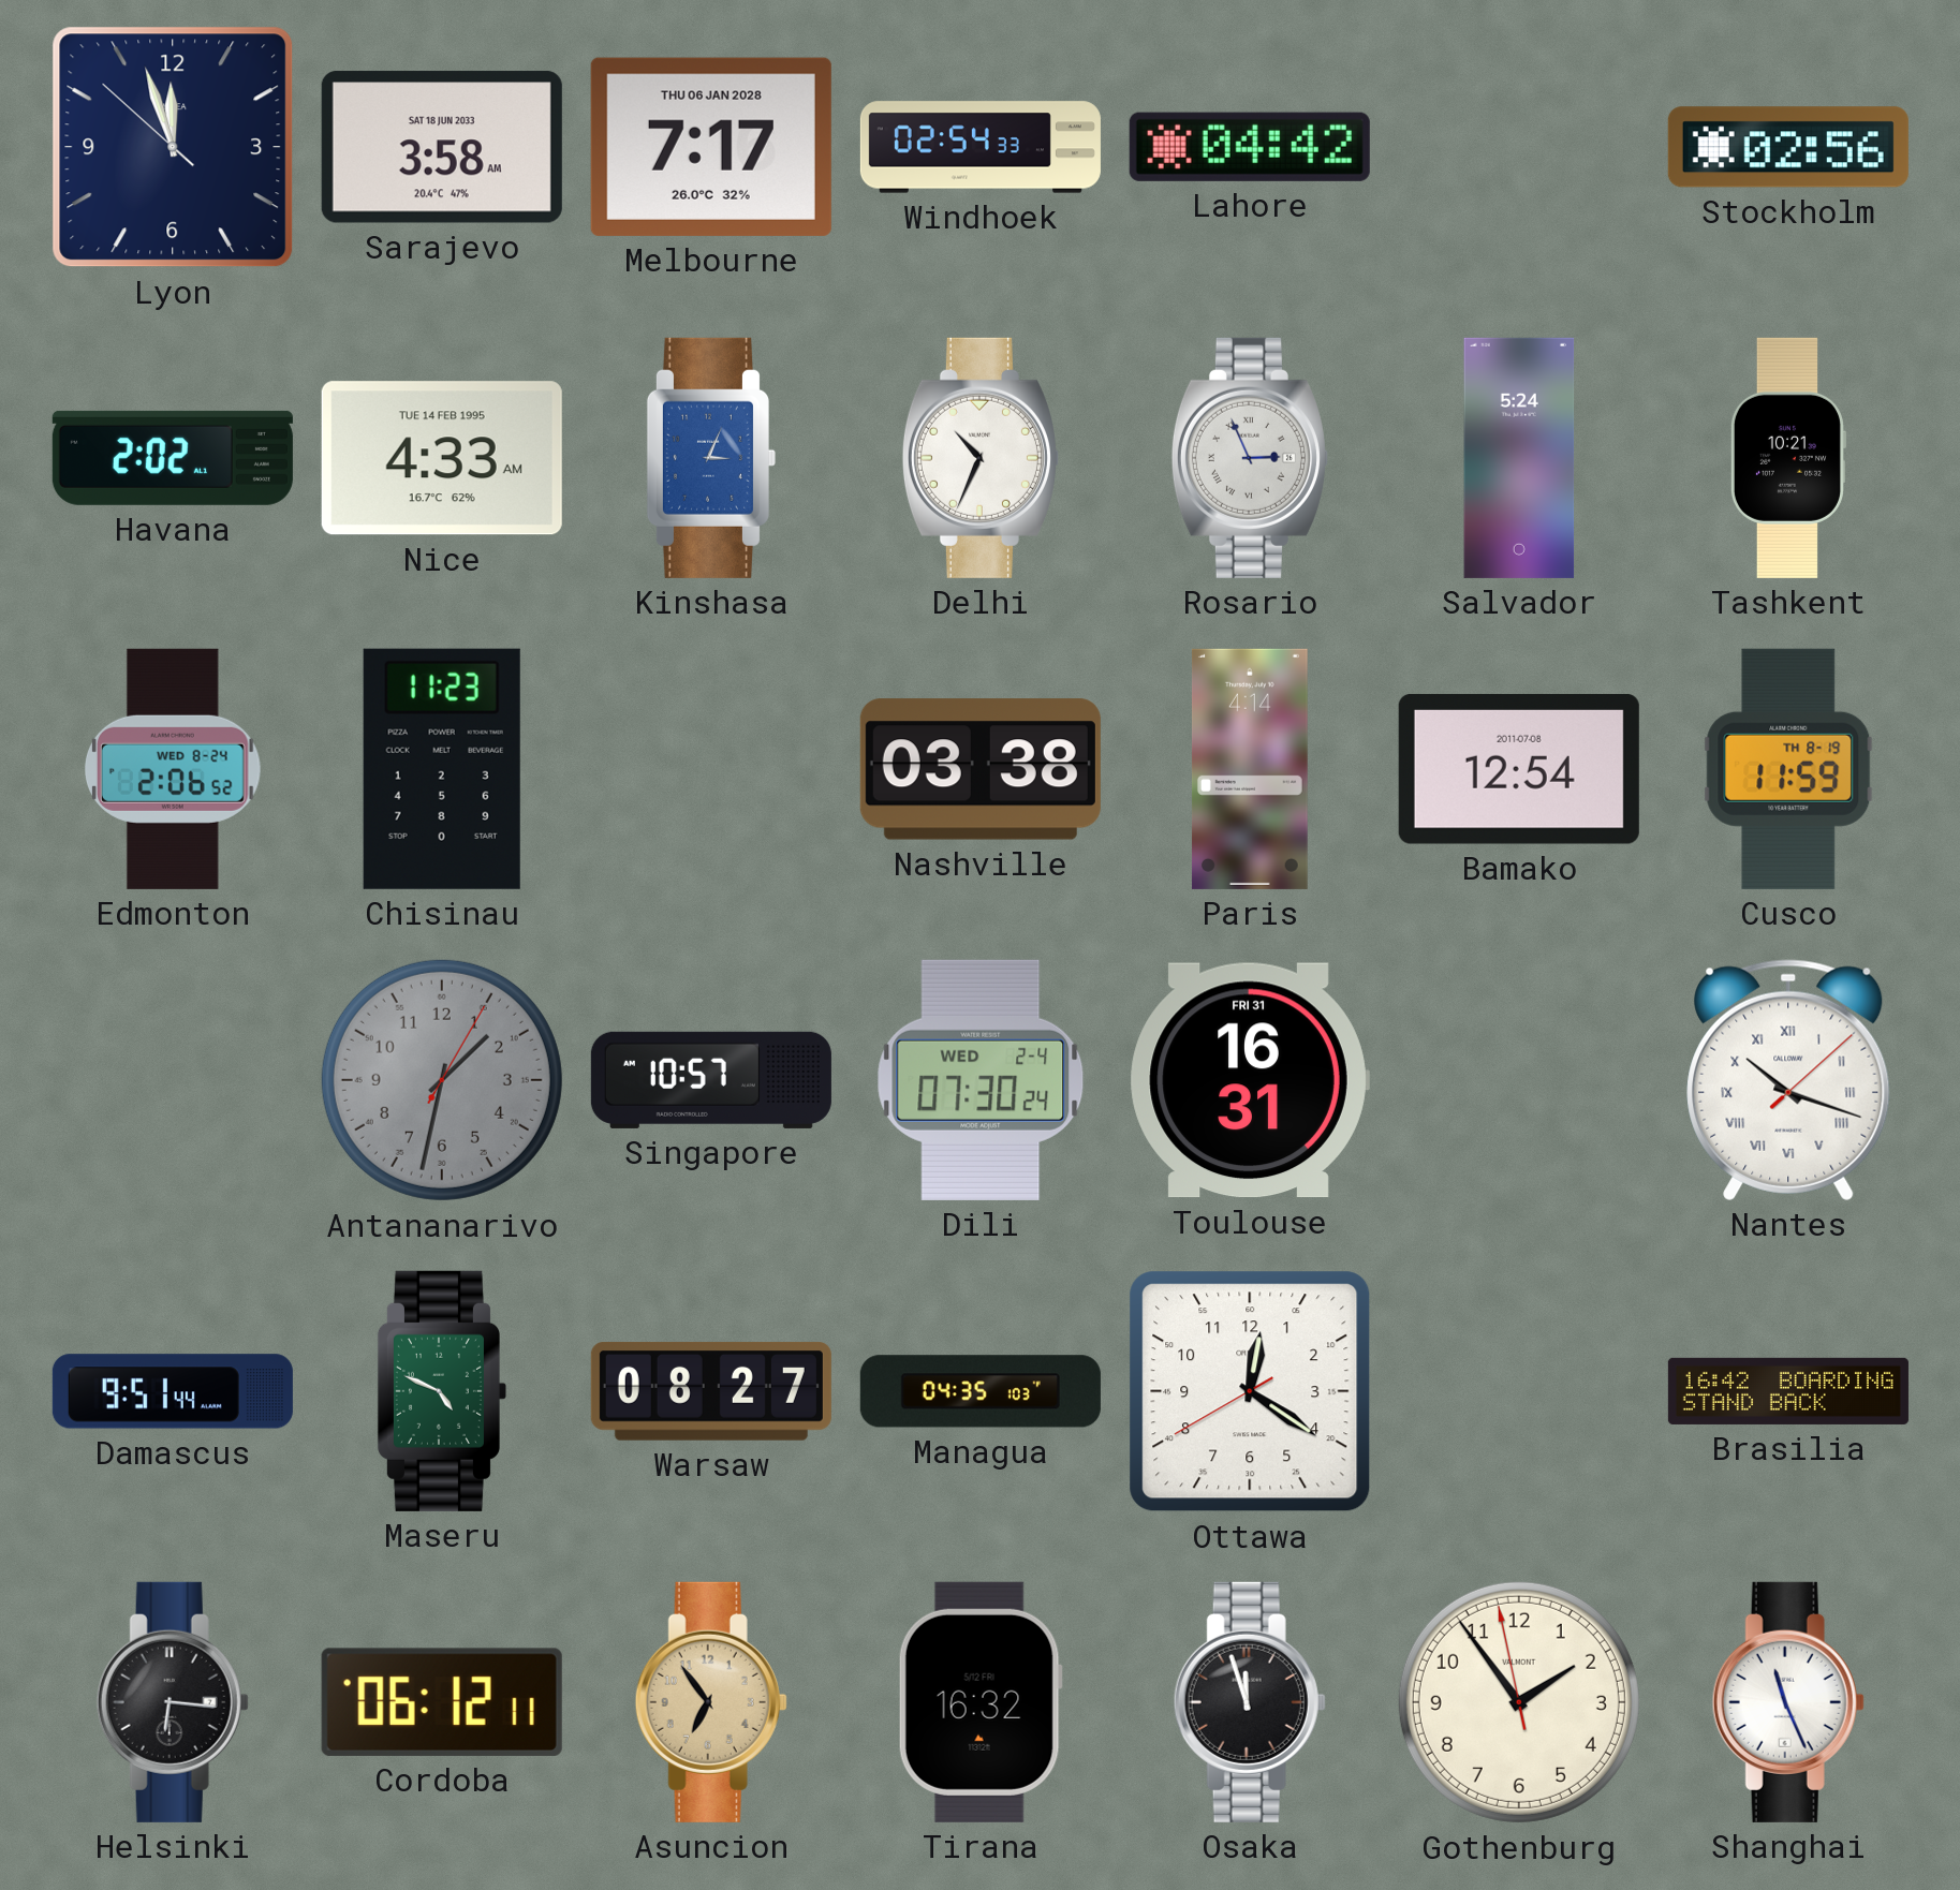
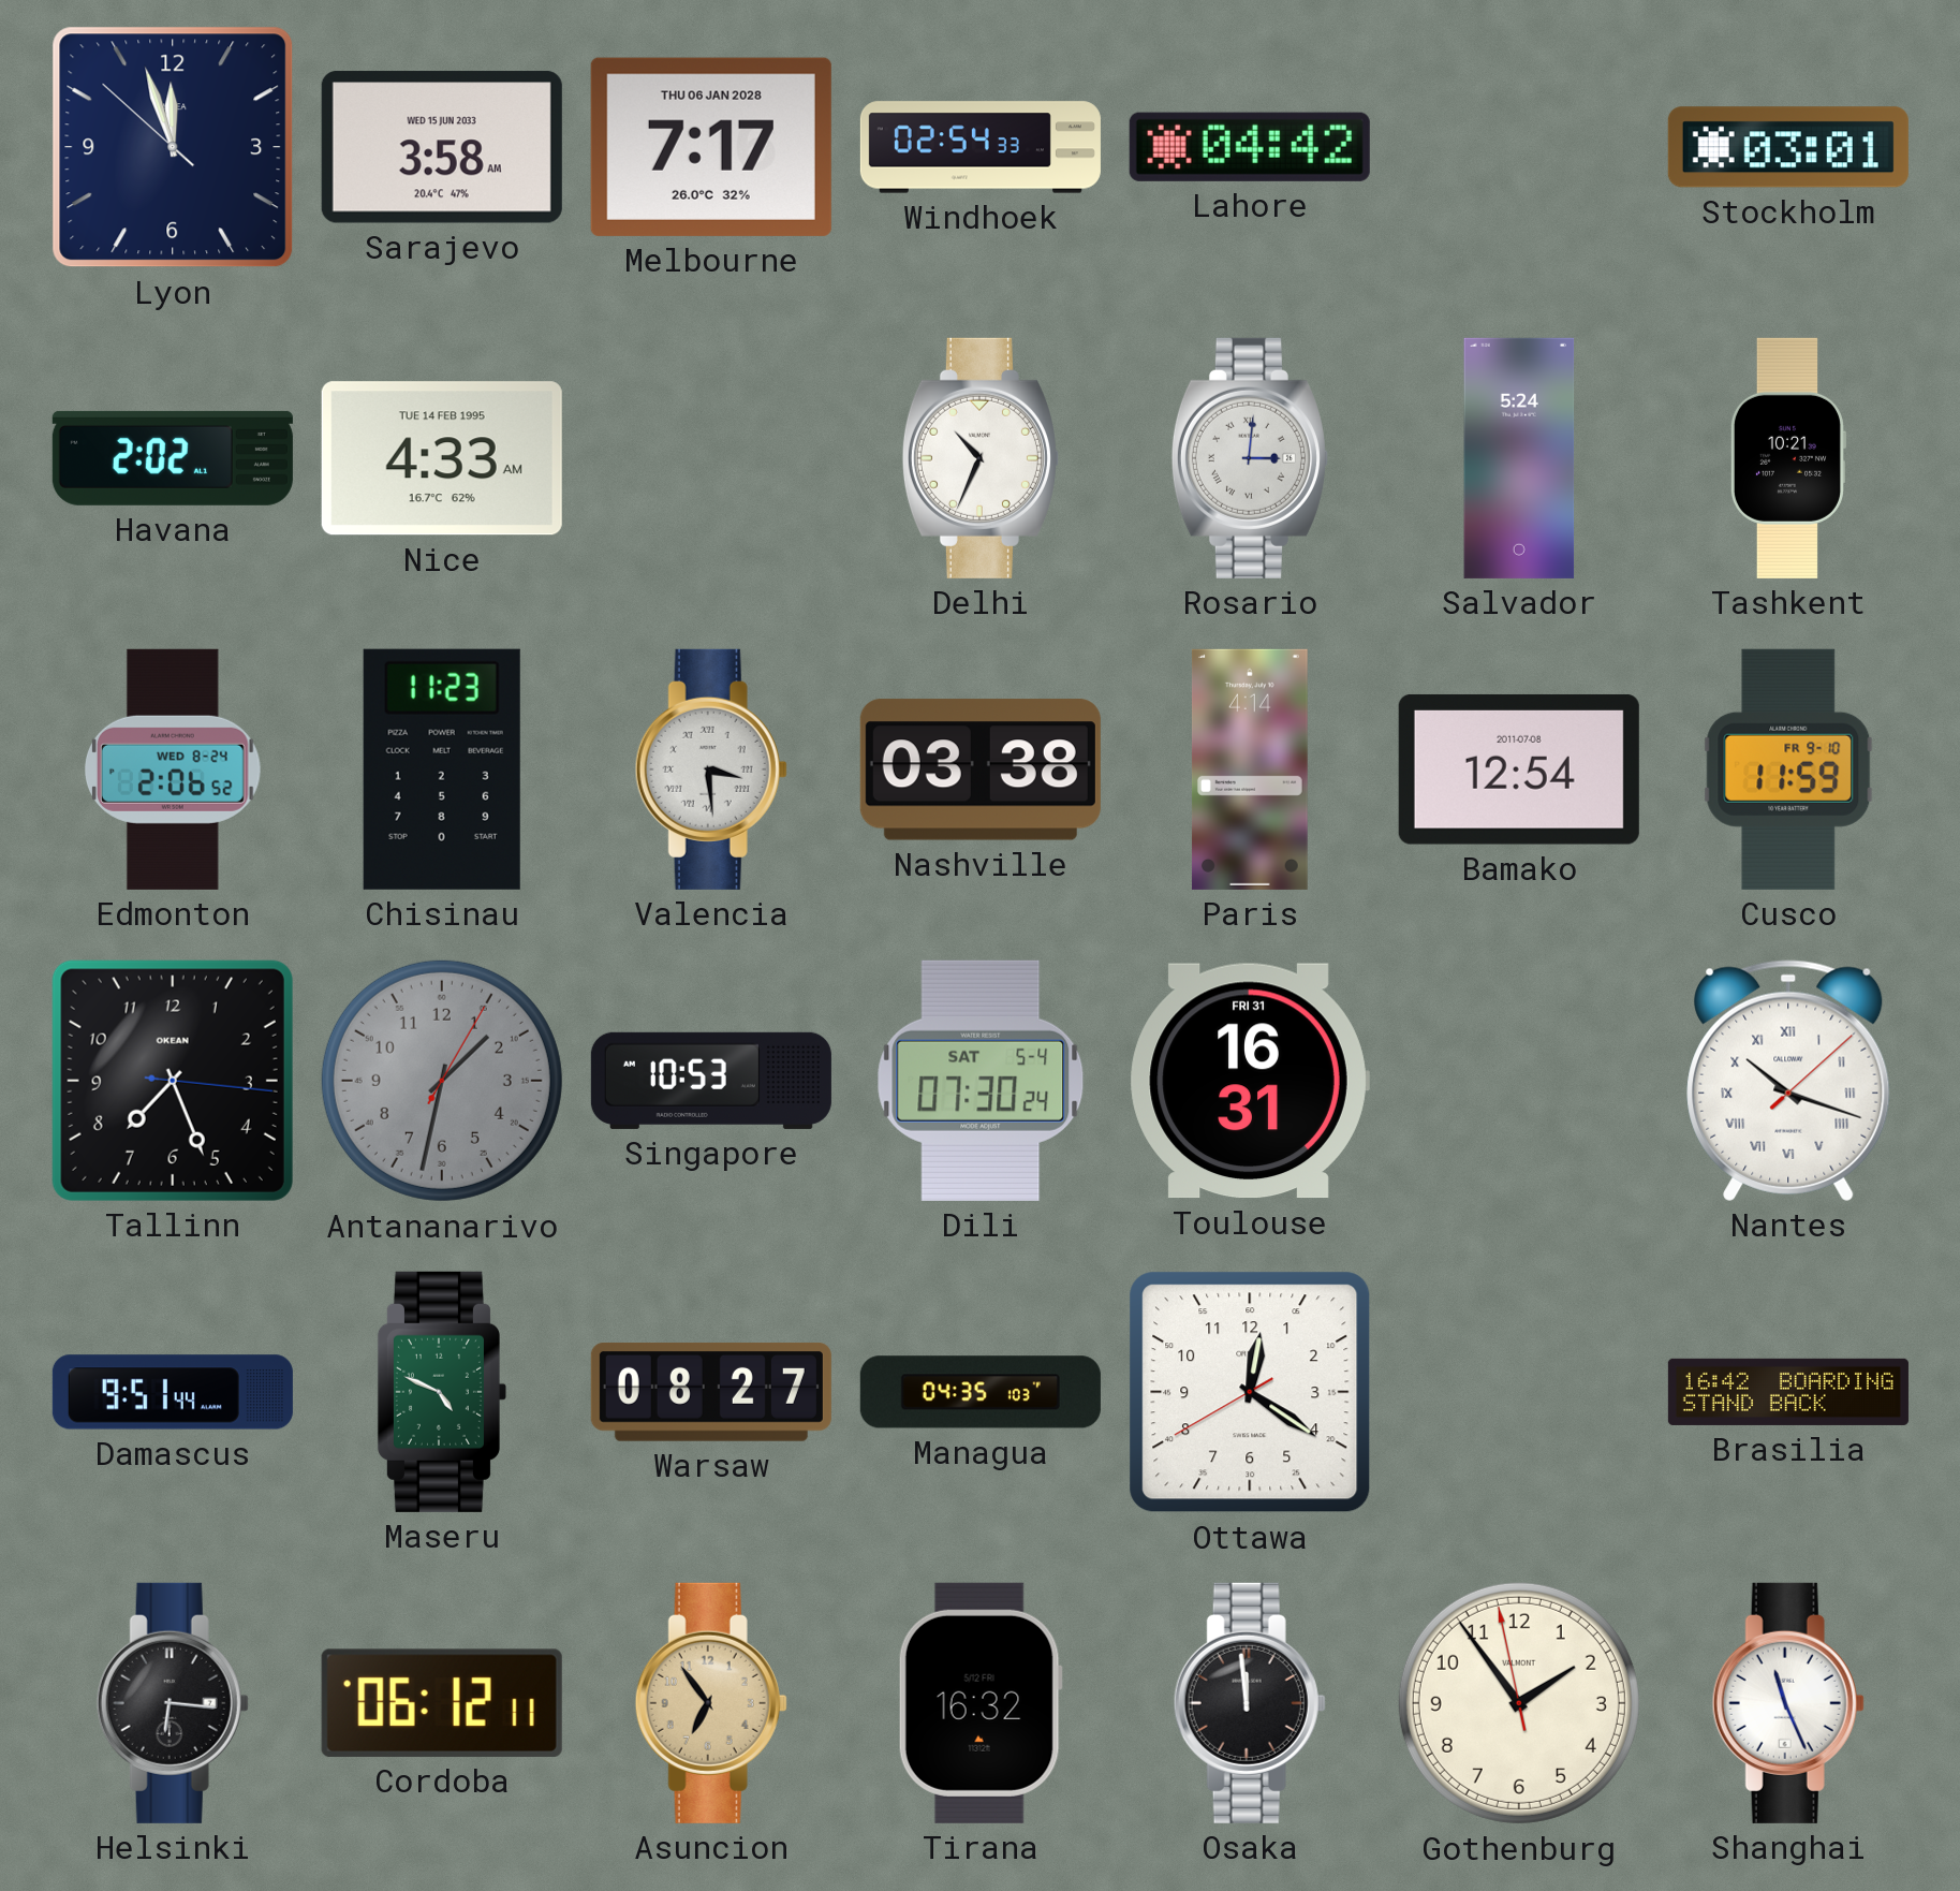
Sarajevo date: SAT 18 JUN 2033 -> WED 15 JUN 2033 (442, 148)
Stockholm: 02:56 -> 03:01 (1788, 147)
Kinshasa: 3:04 -> none (711, 458)
Rosario: 2:56 -> 3:01 (1250, 458)
Valencia: none -> 3:29 (711, 769)
Cusco date: TH 8-19 -> FR 9-10 (1788, 769)
Tallinn: none -> 7:26 (173, 1081)
Singapore: 10:57 -> 10:53 (711, 1081)
Dili date: WED 2-4 -> SAT 5-4 (981, 1081)
Osaka: 11:57 -> 11:59 (1250, 1703)
